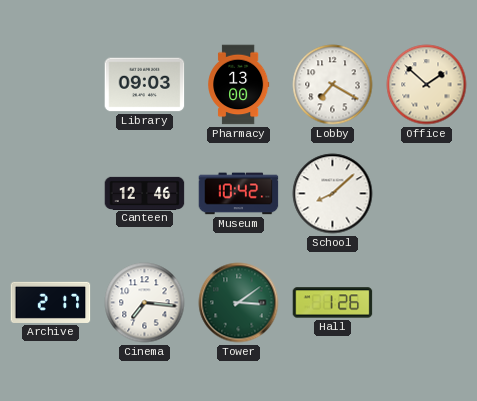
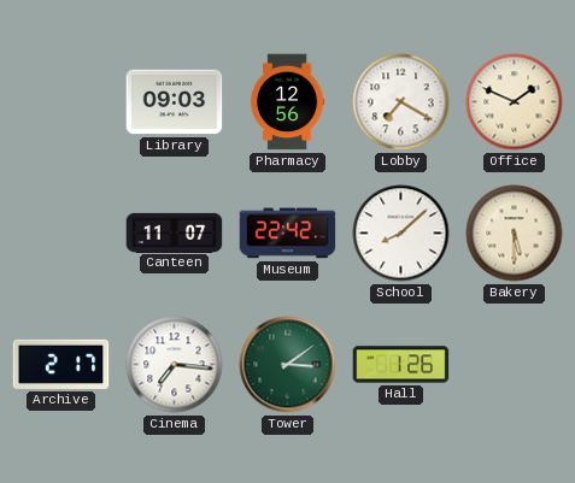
Pharmacy: 13:00 -> 12:56 (288, 102)
Office: 1:52 -> 1:49 (515, 102)
Canteen: 12:46 -> 11:07 (175, 232)
Museum: 10:42 -> 22:42 (288, 234)
Bakery: none -> 5:30 (515, 234)
